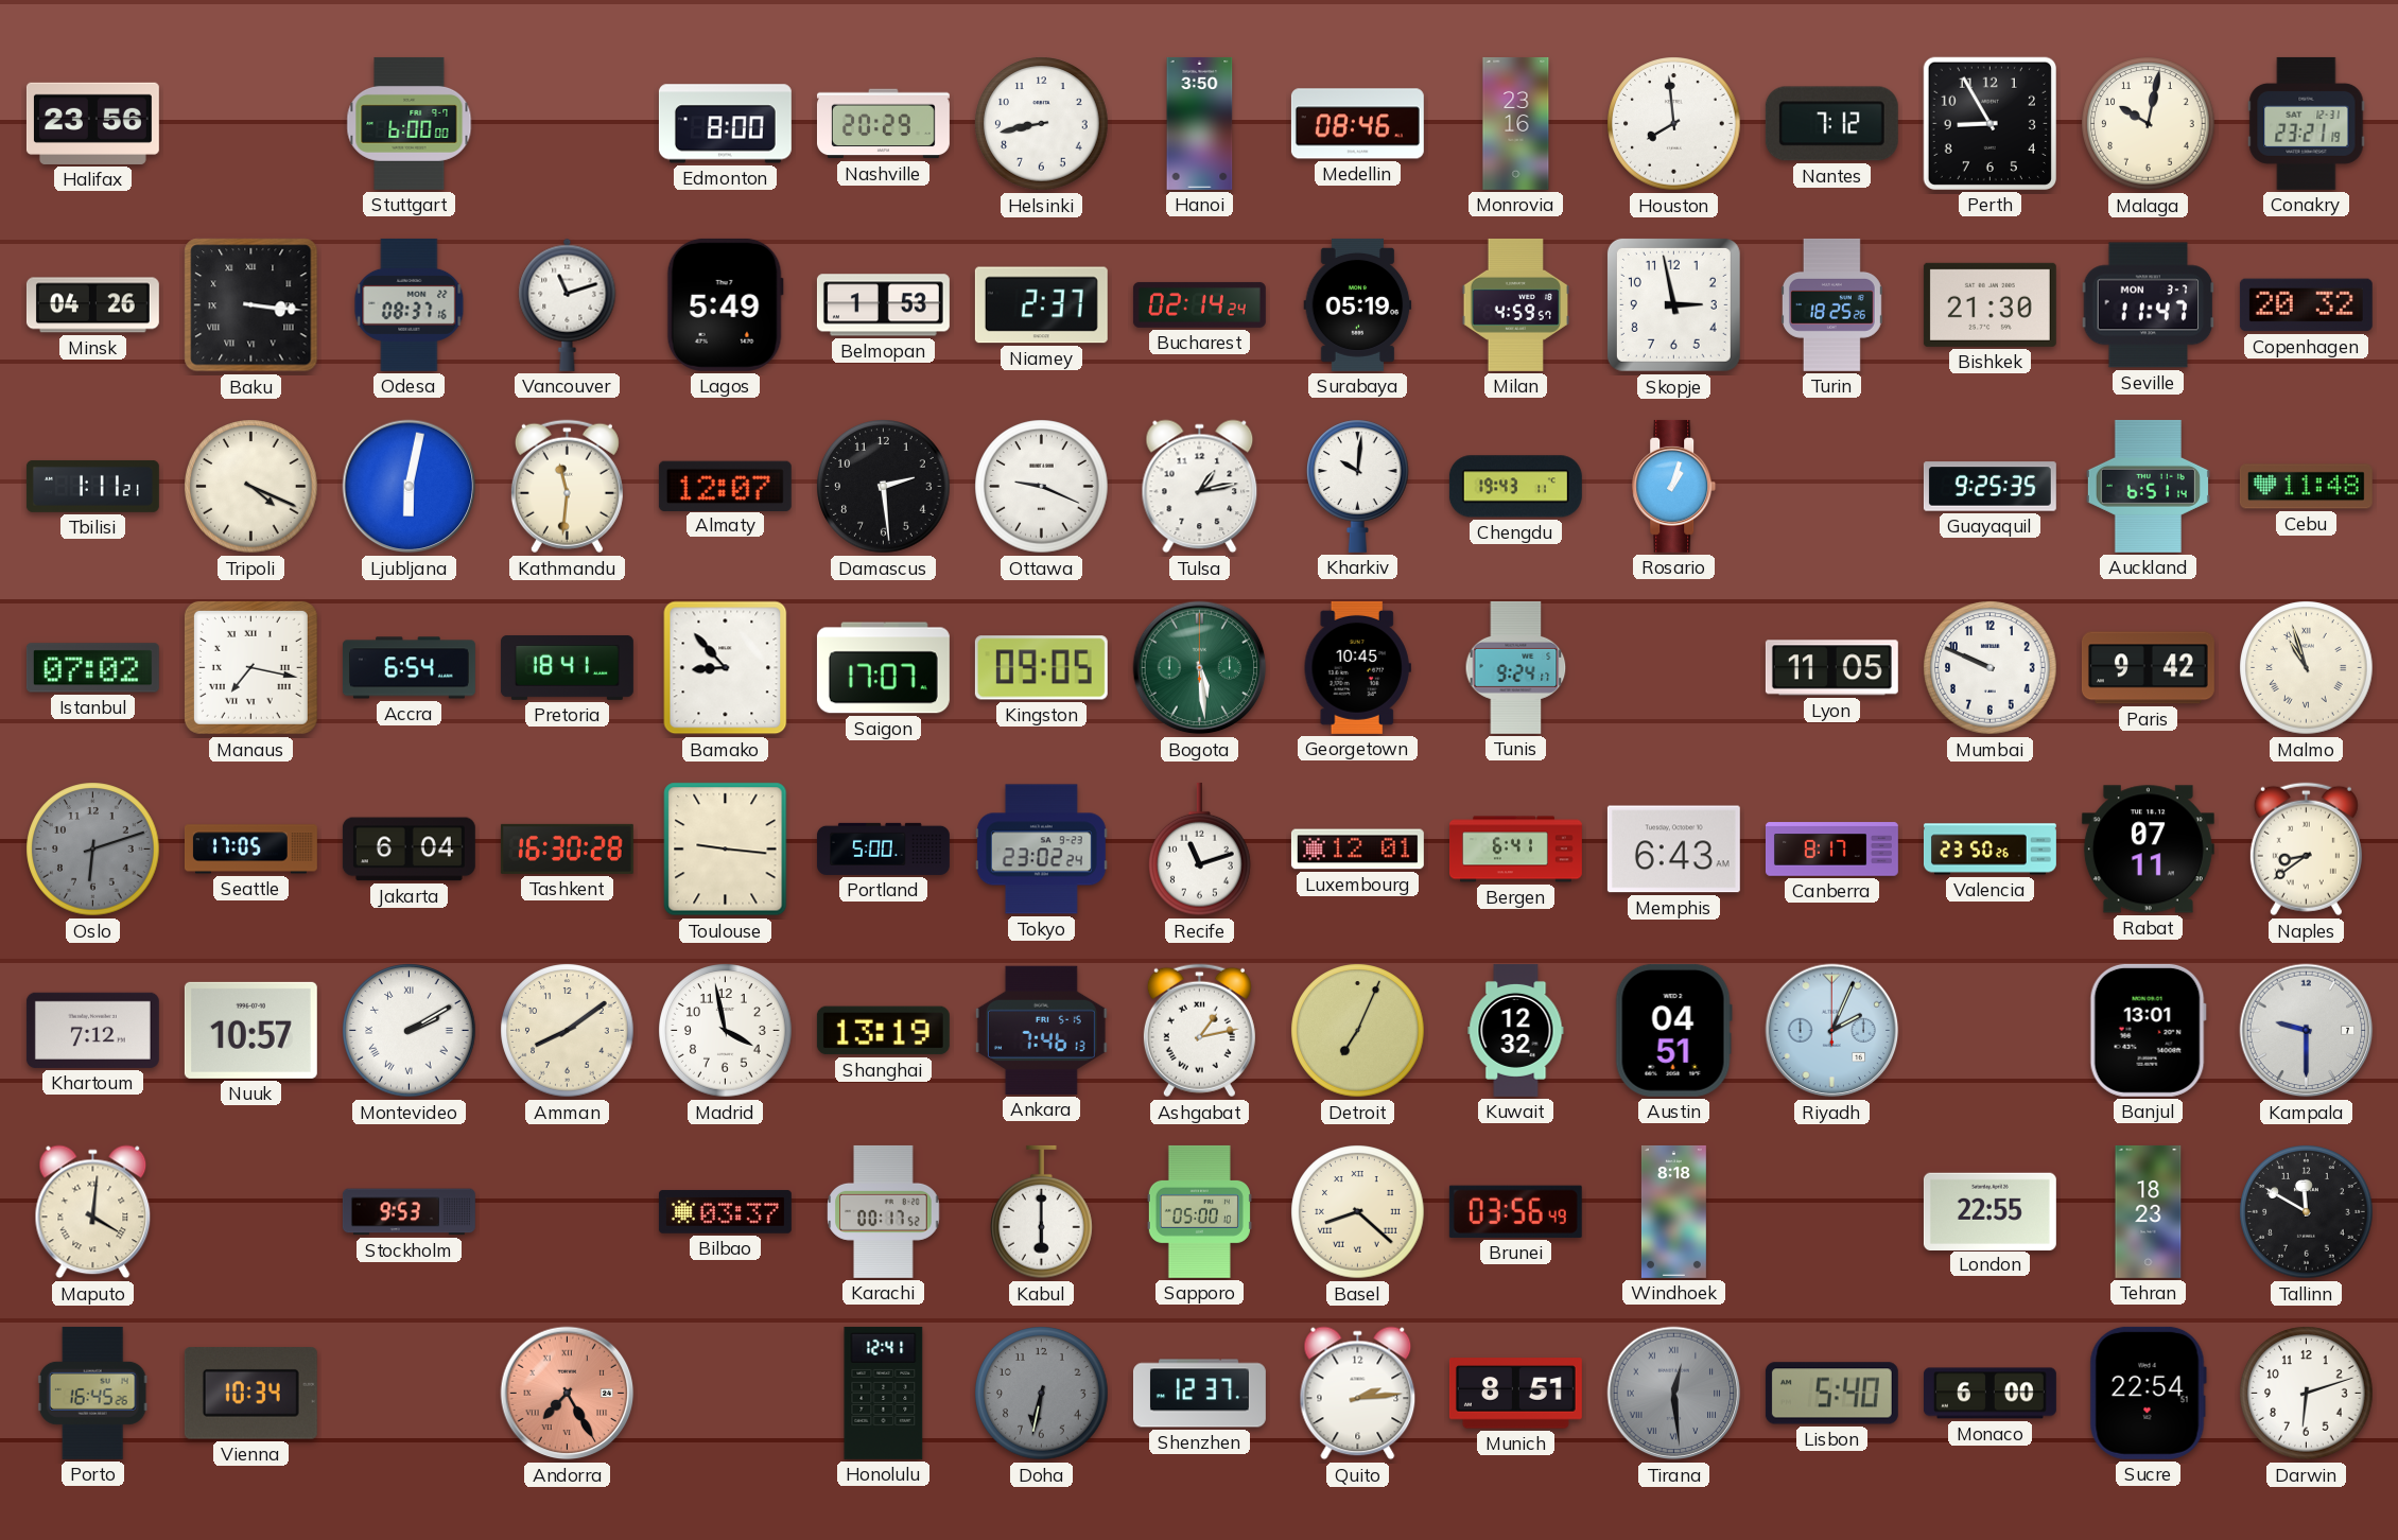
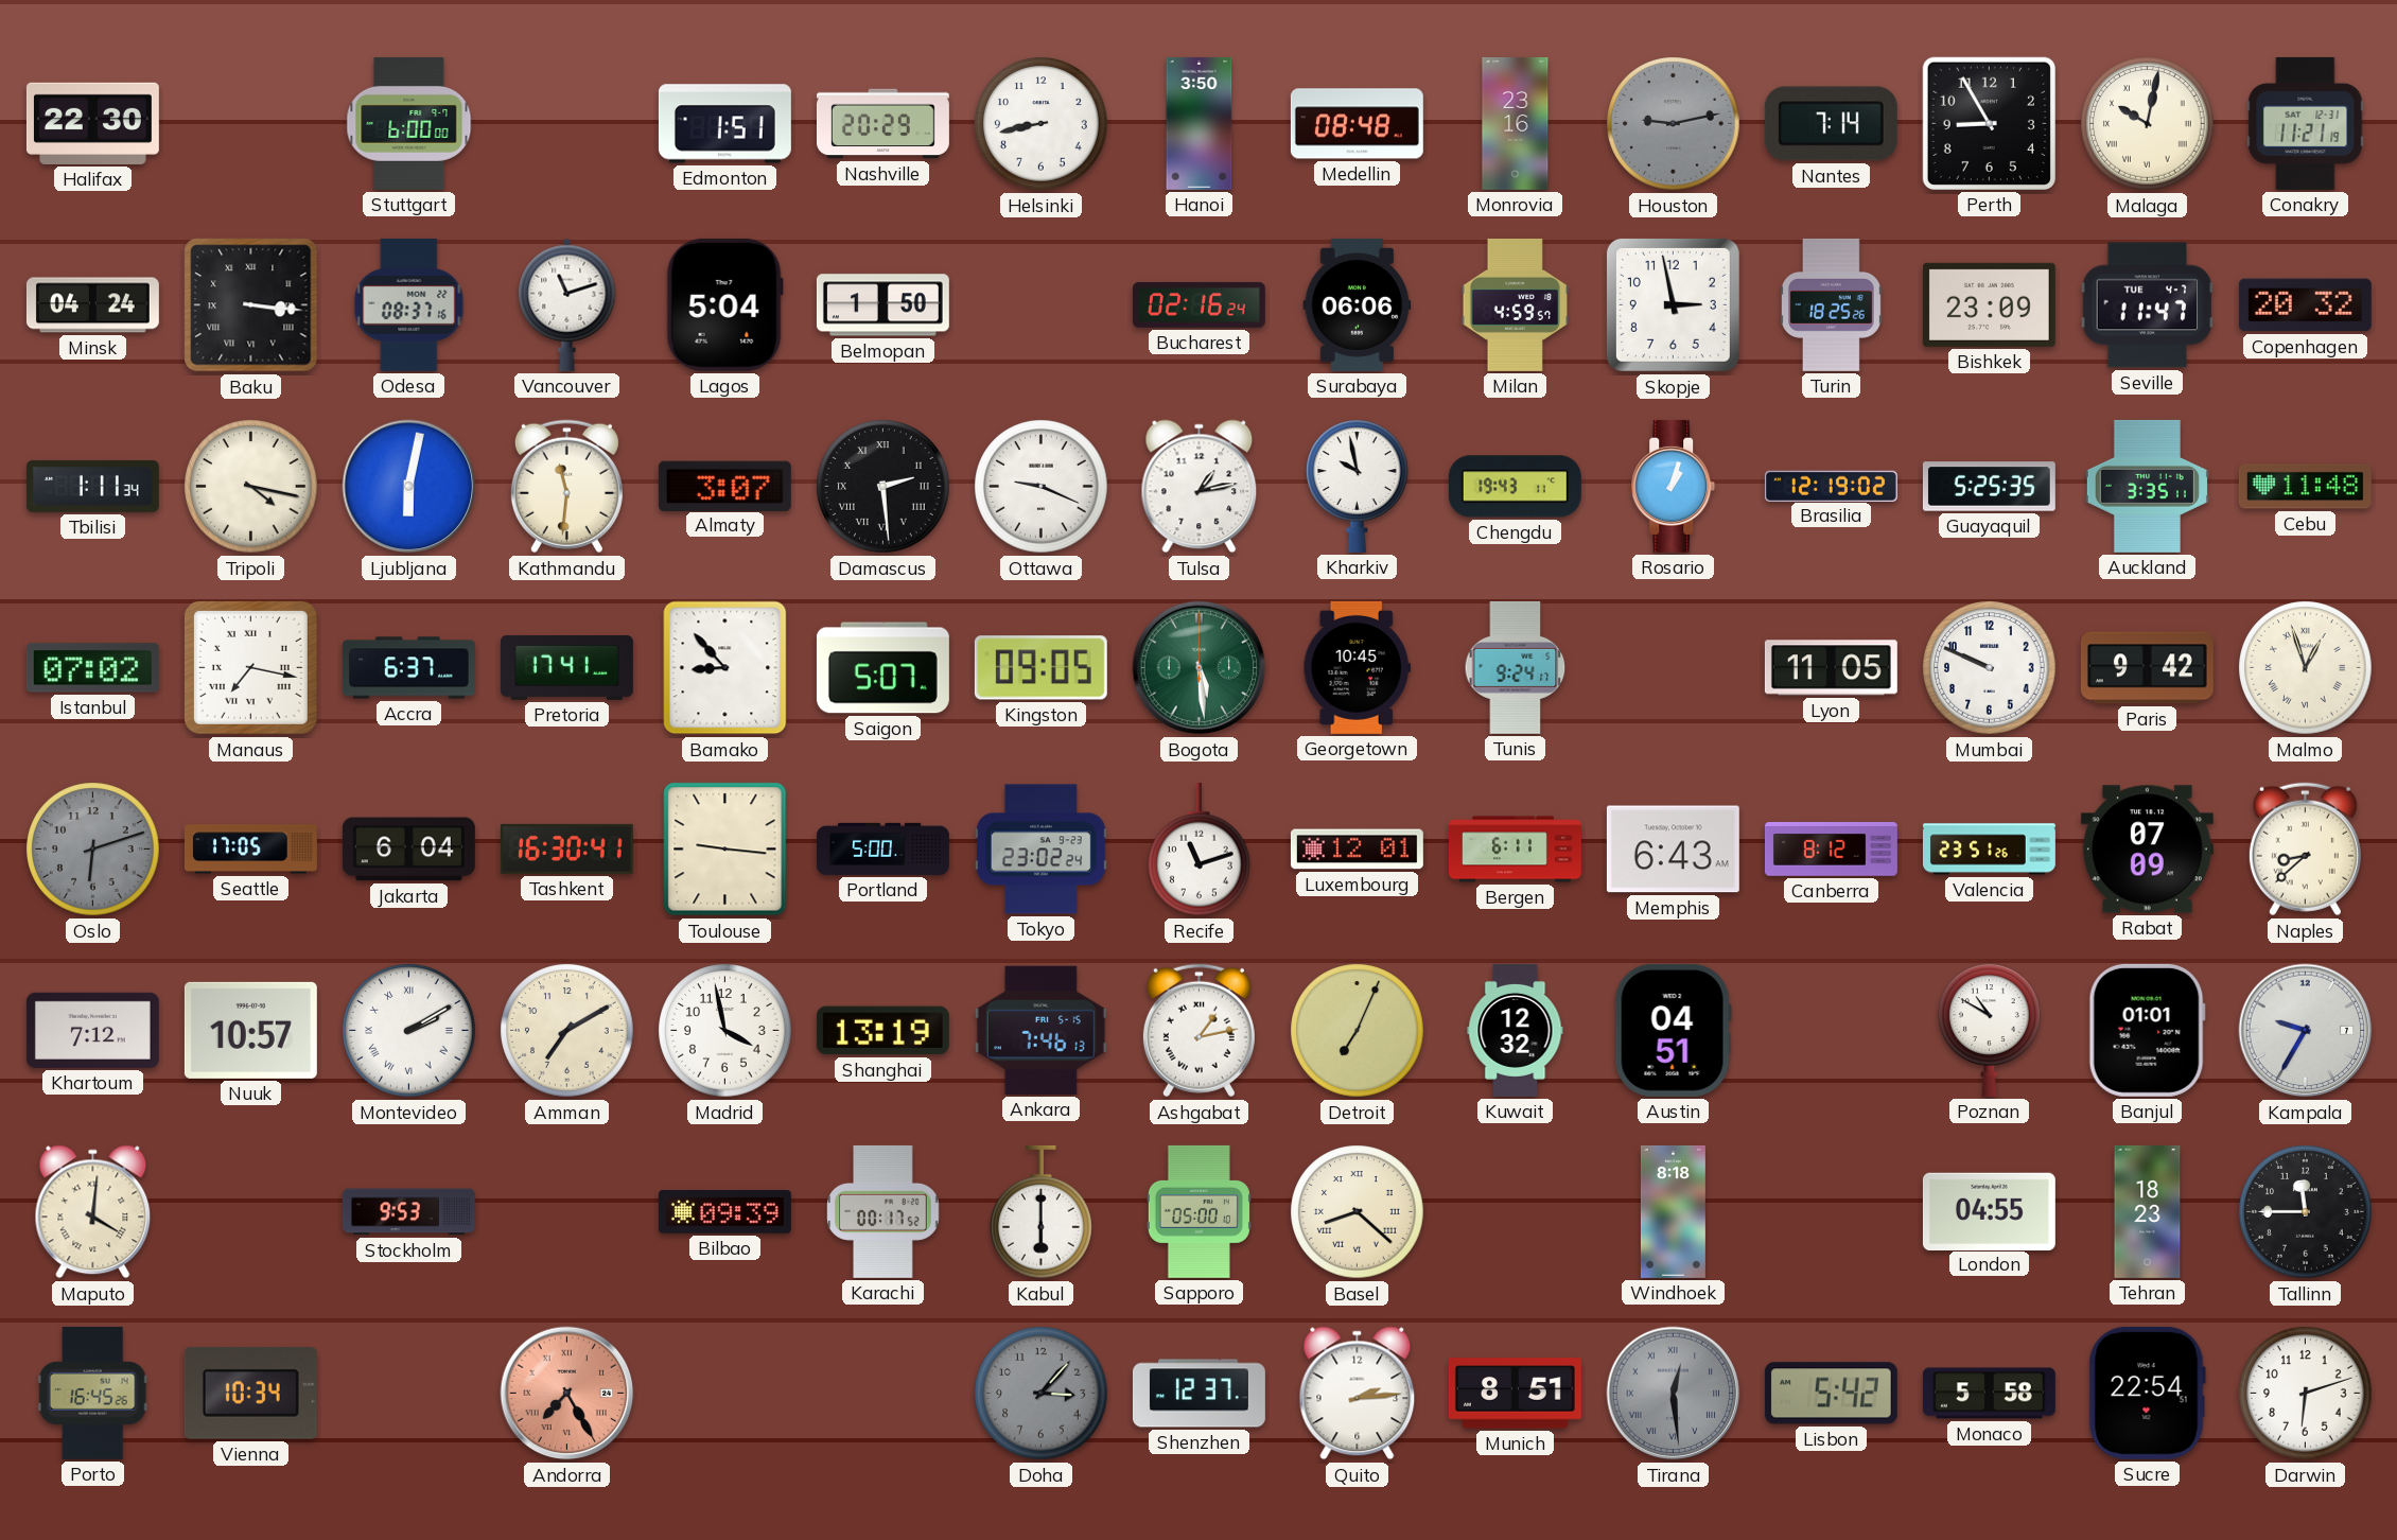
Halifax: 23:56 -> 22:30 (92, 123)
Edmonton: 8:00 -> 1:51 (724, 124)
Medellin: 08:46 -> 08:48 (1357, 124)
Houston: 7:59 -> 9:13 (1674, 124)
Houston dial: white -> grey (1674, 124)
Nantes: 7:12 -> 7:14 (1831, 124)
Malaga numerals: Arabic -> Roman (2148, 124)
Conakry: 23:21 -> 11:21 (2306, 123)
Minsk: 04:26 -> 04:24 (92, 305)
Lagos: 5:49 -> 5:04 (724, 304)
Belmopan: 1:53 -> 1:50 (882, 305)
Niamey: 2:37 -> none (1041, 305)
Bucharest: 02:14 -> 02:16 (1198, 304)
Surabaya: 05:19 -> 06:06 (1358, 304)
Bishkek: 21:30 -> 23:09 (1989, 304)
Seville date: MON 3-7 -> TUE 4-7 (2148, 305)
Tbilisi: 1:11:21 -> 1:11:34 (92, 486)
Tripoli: 4:19 -> 4:17 (251, 487)
Almaty: 12:07 -> 3:07 (724, 486)
Damascus numerals: Arabic -> Roman (883, 487)
Kharkiv: 10:01 -> 9:58 (1358, 486)
Brasilia: none -> 12:19 (1831, 486)
Guayaquil: 9:25 -> 5:25 (1989, 487)
Auckland: 6:51 -> 3:35 (2147, 486)
Accra: 6:54 -> 6:37 (408, 668)
Pretoria: 18:41 -> 17:41 (566, 667)
Saigon: 17:07 -> 5:07 (882, 668)
Malmo: 10:57 -> 12:57 (2306, 668)
Tashkent: 16:30:28 -> 16:30:41 (566, 848)
Bergen: 6:41 -> 6:11 (1515, 850)
Canberra: 8:17 -> 8:12 (1831, 850)
Valencia: 23:50 -> 23:51 (1989, 850)
Rabat: 07:11 -> 07:09 (2147, 850)
Naples: 8:39 -> 8:38 (2305, 850)
Amman: 8:09 -> 7:10 (567, 1031)
Riyadh: 2:04 -> none (1832, 1031)
Poznan: none -> 10:50 (1990, 1030)
Banjul: 13:01 -> 01:01 (2147, 1030)
Kampala: 9:30 -> 9:35 (2306, 1031)
Bilbao: 03:37 -> 09:39 (724, 1212)
Brunei: 03:56 -> none (1515, 1211)
London: 22:55 -> 04:55 (1989, 1211)
Tallinn: 11:50 -> 11:45 (2306, 1212)
Honolulu: 12:41 -> none (884, 1393)
Doha: 6:32 -> 3:07 (1042, 1394)
Lisbon: 5:40 -> 5:42 (1831, 1394)
Monaco: 6:00 -> 5:58 (1989, 1394)
